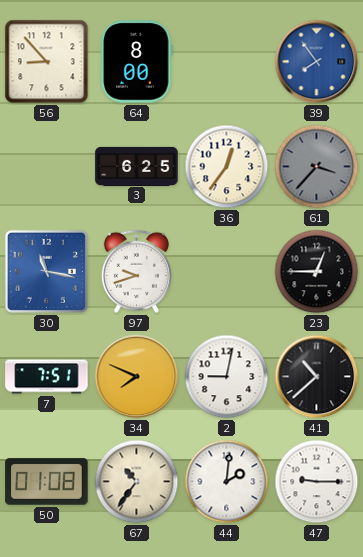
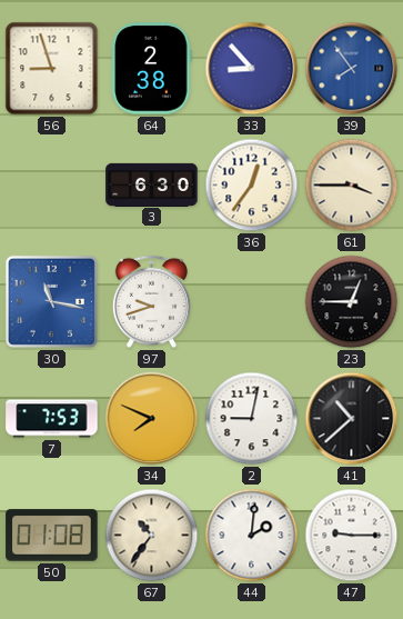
56: 8:53 -> 8:57 (52, 69)
64: 8:00 -> 2:38 (152, 69)
33: none -> 8:53 (252, 69)
3: 6:25 -> 6:30 (152, 184)
61: 3:37 -> 3:45 (352, 186)
61 dial: grey -> cream (352, 186)
7: 7:51 -> 7:53 (52, 419)
